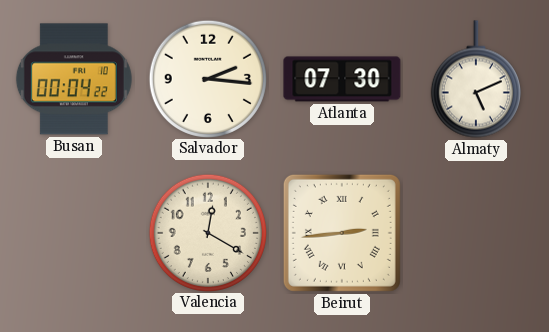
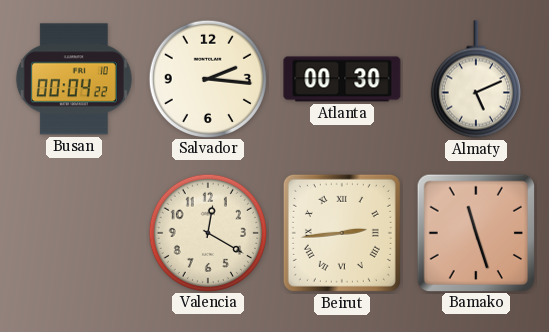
Atlanta: 07:30 -> 00:30 (342, 79)
Bamako: none -> 11:27 (475, 232)
